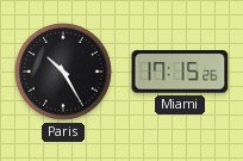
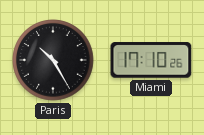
Miami: 17:15 -> 17:10 (151, 60)
